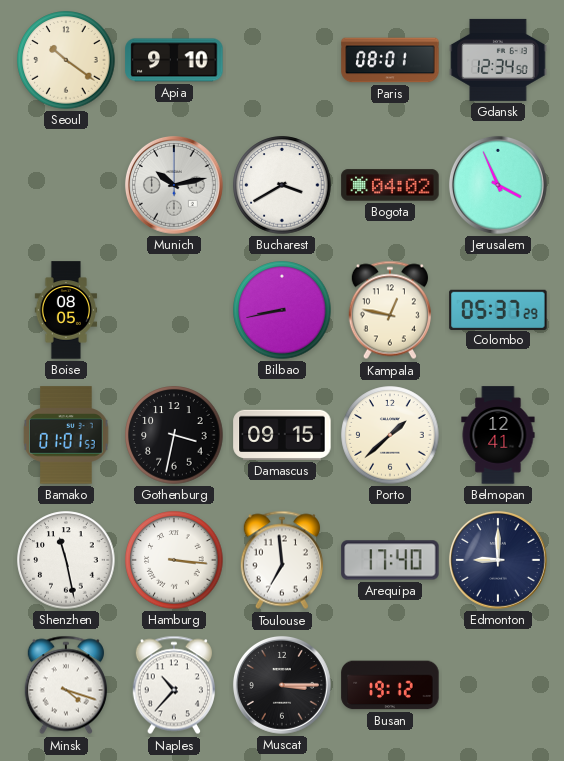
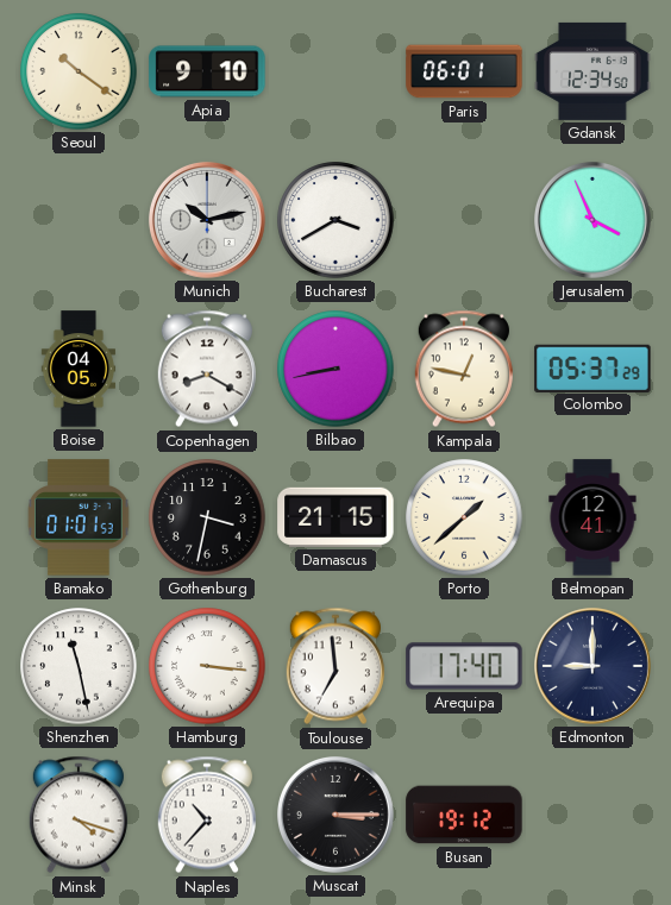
Paris: 08:01 -> 06:01 (464, 71)
Bogota: 04:02 -> none (390, 185)
Boise: 08:05 -> 04:05 (79, 369)
Copenhagen: none -> 8:20 (207, 369)
Damascus: 09:15 -> 21:15 (335, 517)
